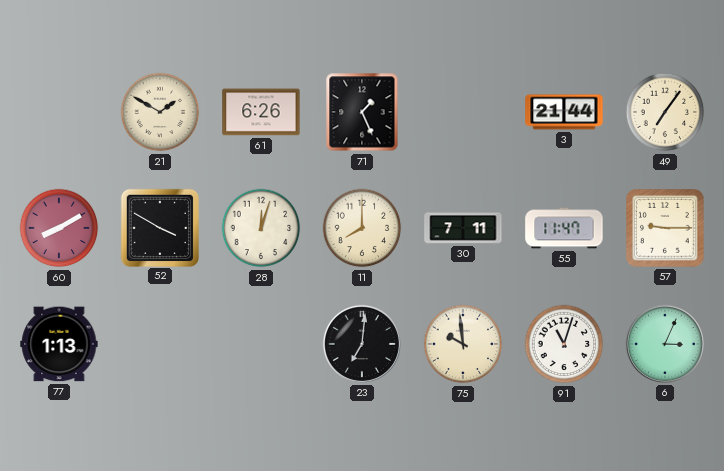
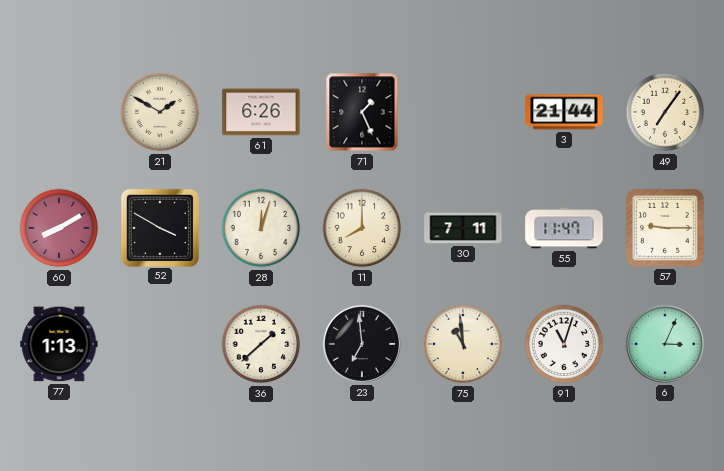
36: none -> 1:38 (261, 344)
23: 7:01 -> 6:59 (362, 344)
75: 9:59 -> 10:59 (463, 344)
